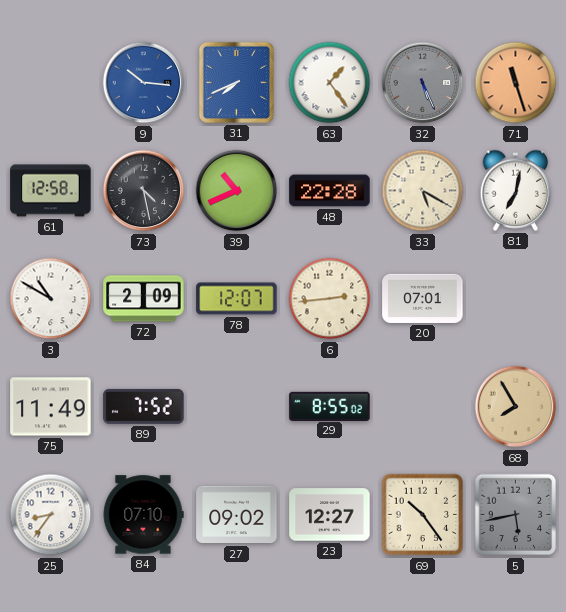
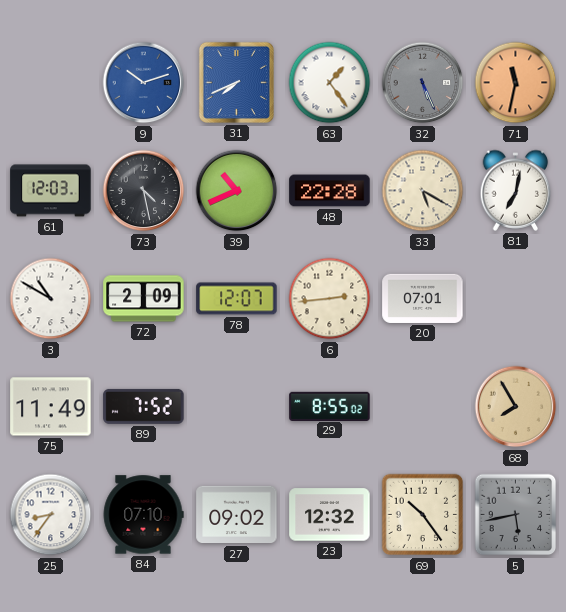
9: 10:16 -> 10:12 (144, 83)
71: 11:27 -> 11:32 (516, 83)
61: 12:58 -> 12:03 (51, 191)
23: 12:27 -> 12:32 (330, 515)
